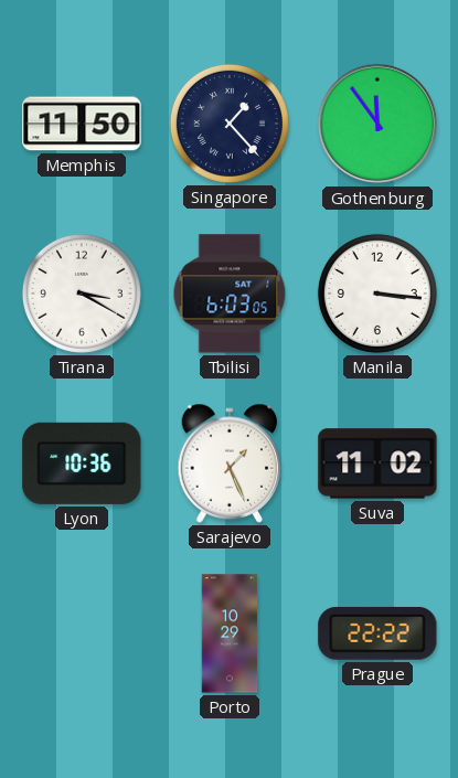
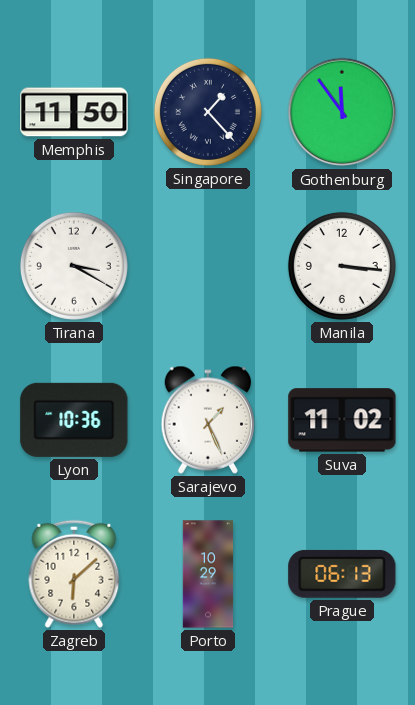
Tbilisi: 6:03 -> none (230, 294)
Zagreb: none -> 6:08 (74, 574)
Prague: 22:22 -> 06:13 (342, 574)
